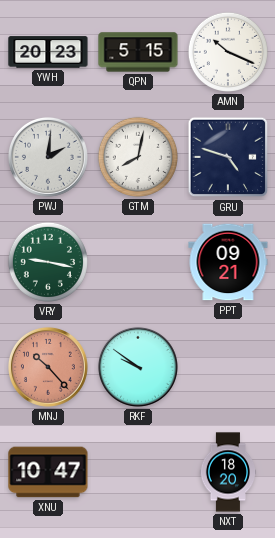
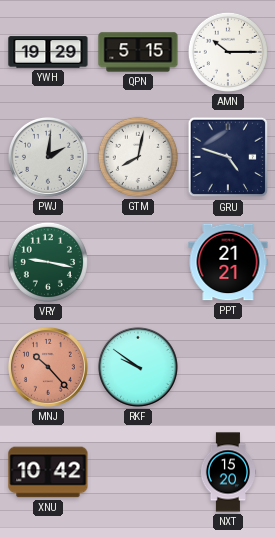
YWH: 20:23 -> 19:29 (48, 52)
AMN: 10:19 -> 10:15 (228, 52)
PPT: 09:21 -> 21:21 (228, 262)
XNU: 10:47 -> 10:42 (48, 472)
NXT: 18:20 -> 15:20 (228, 472)
